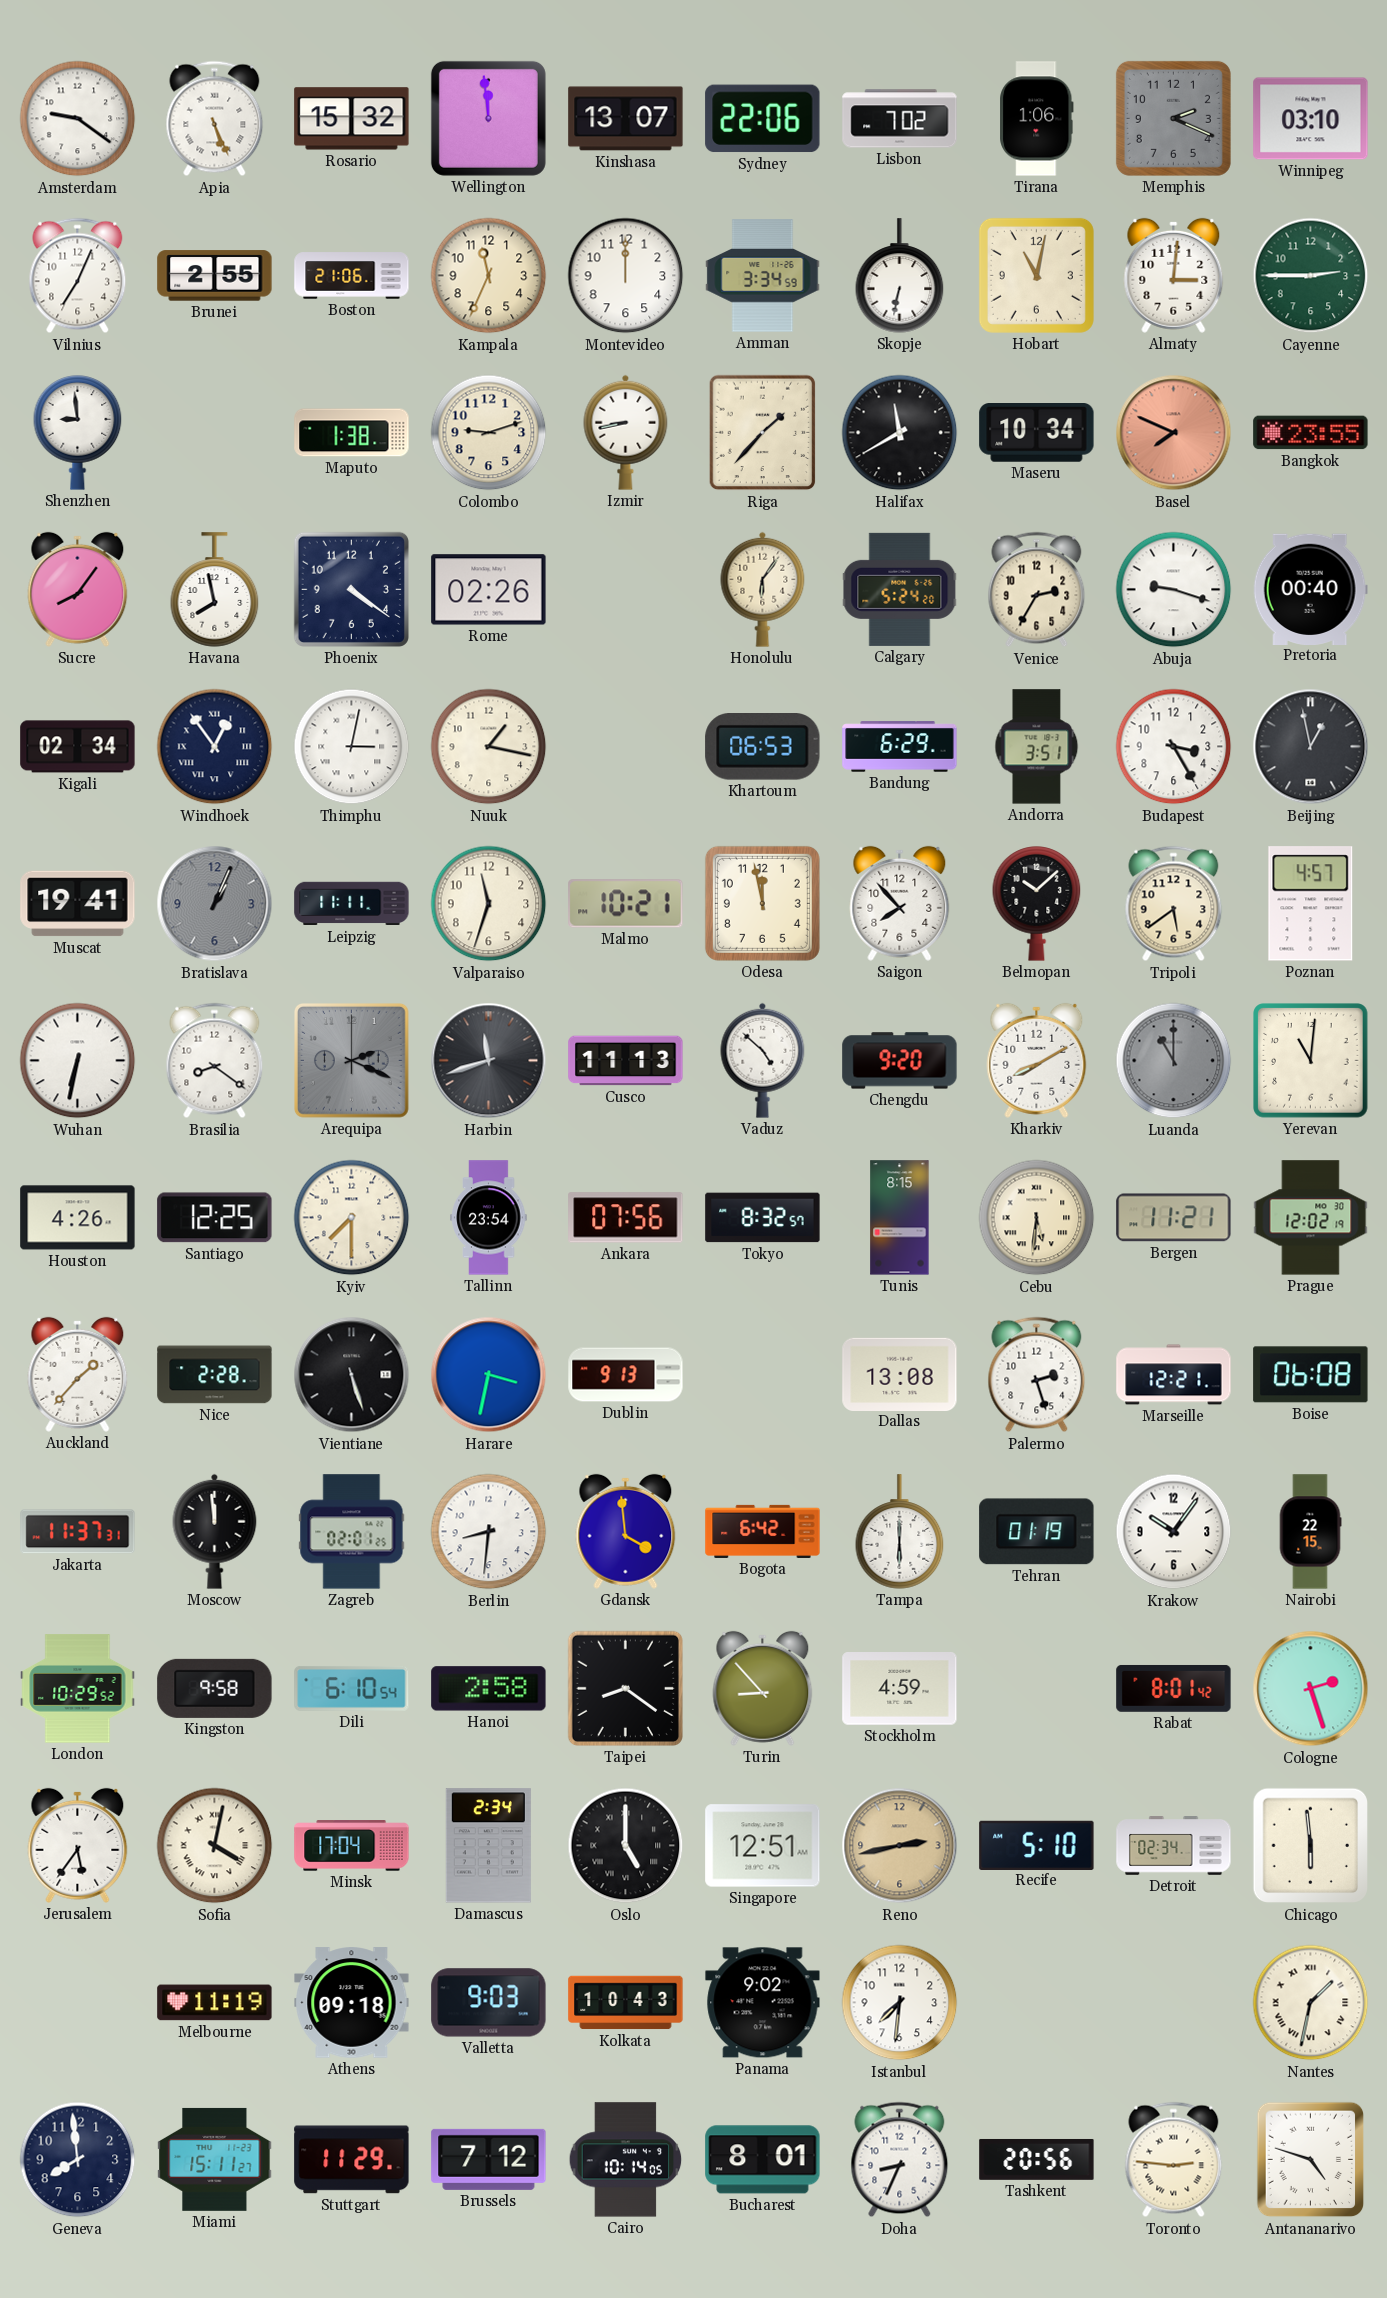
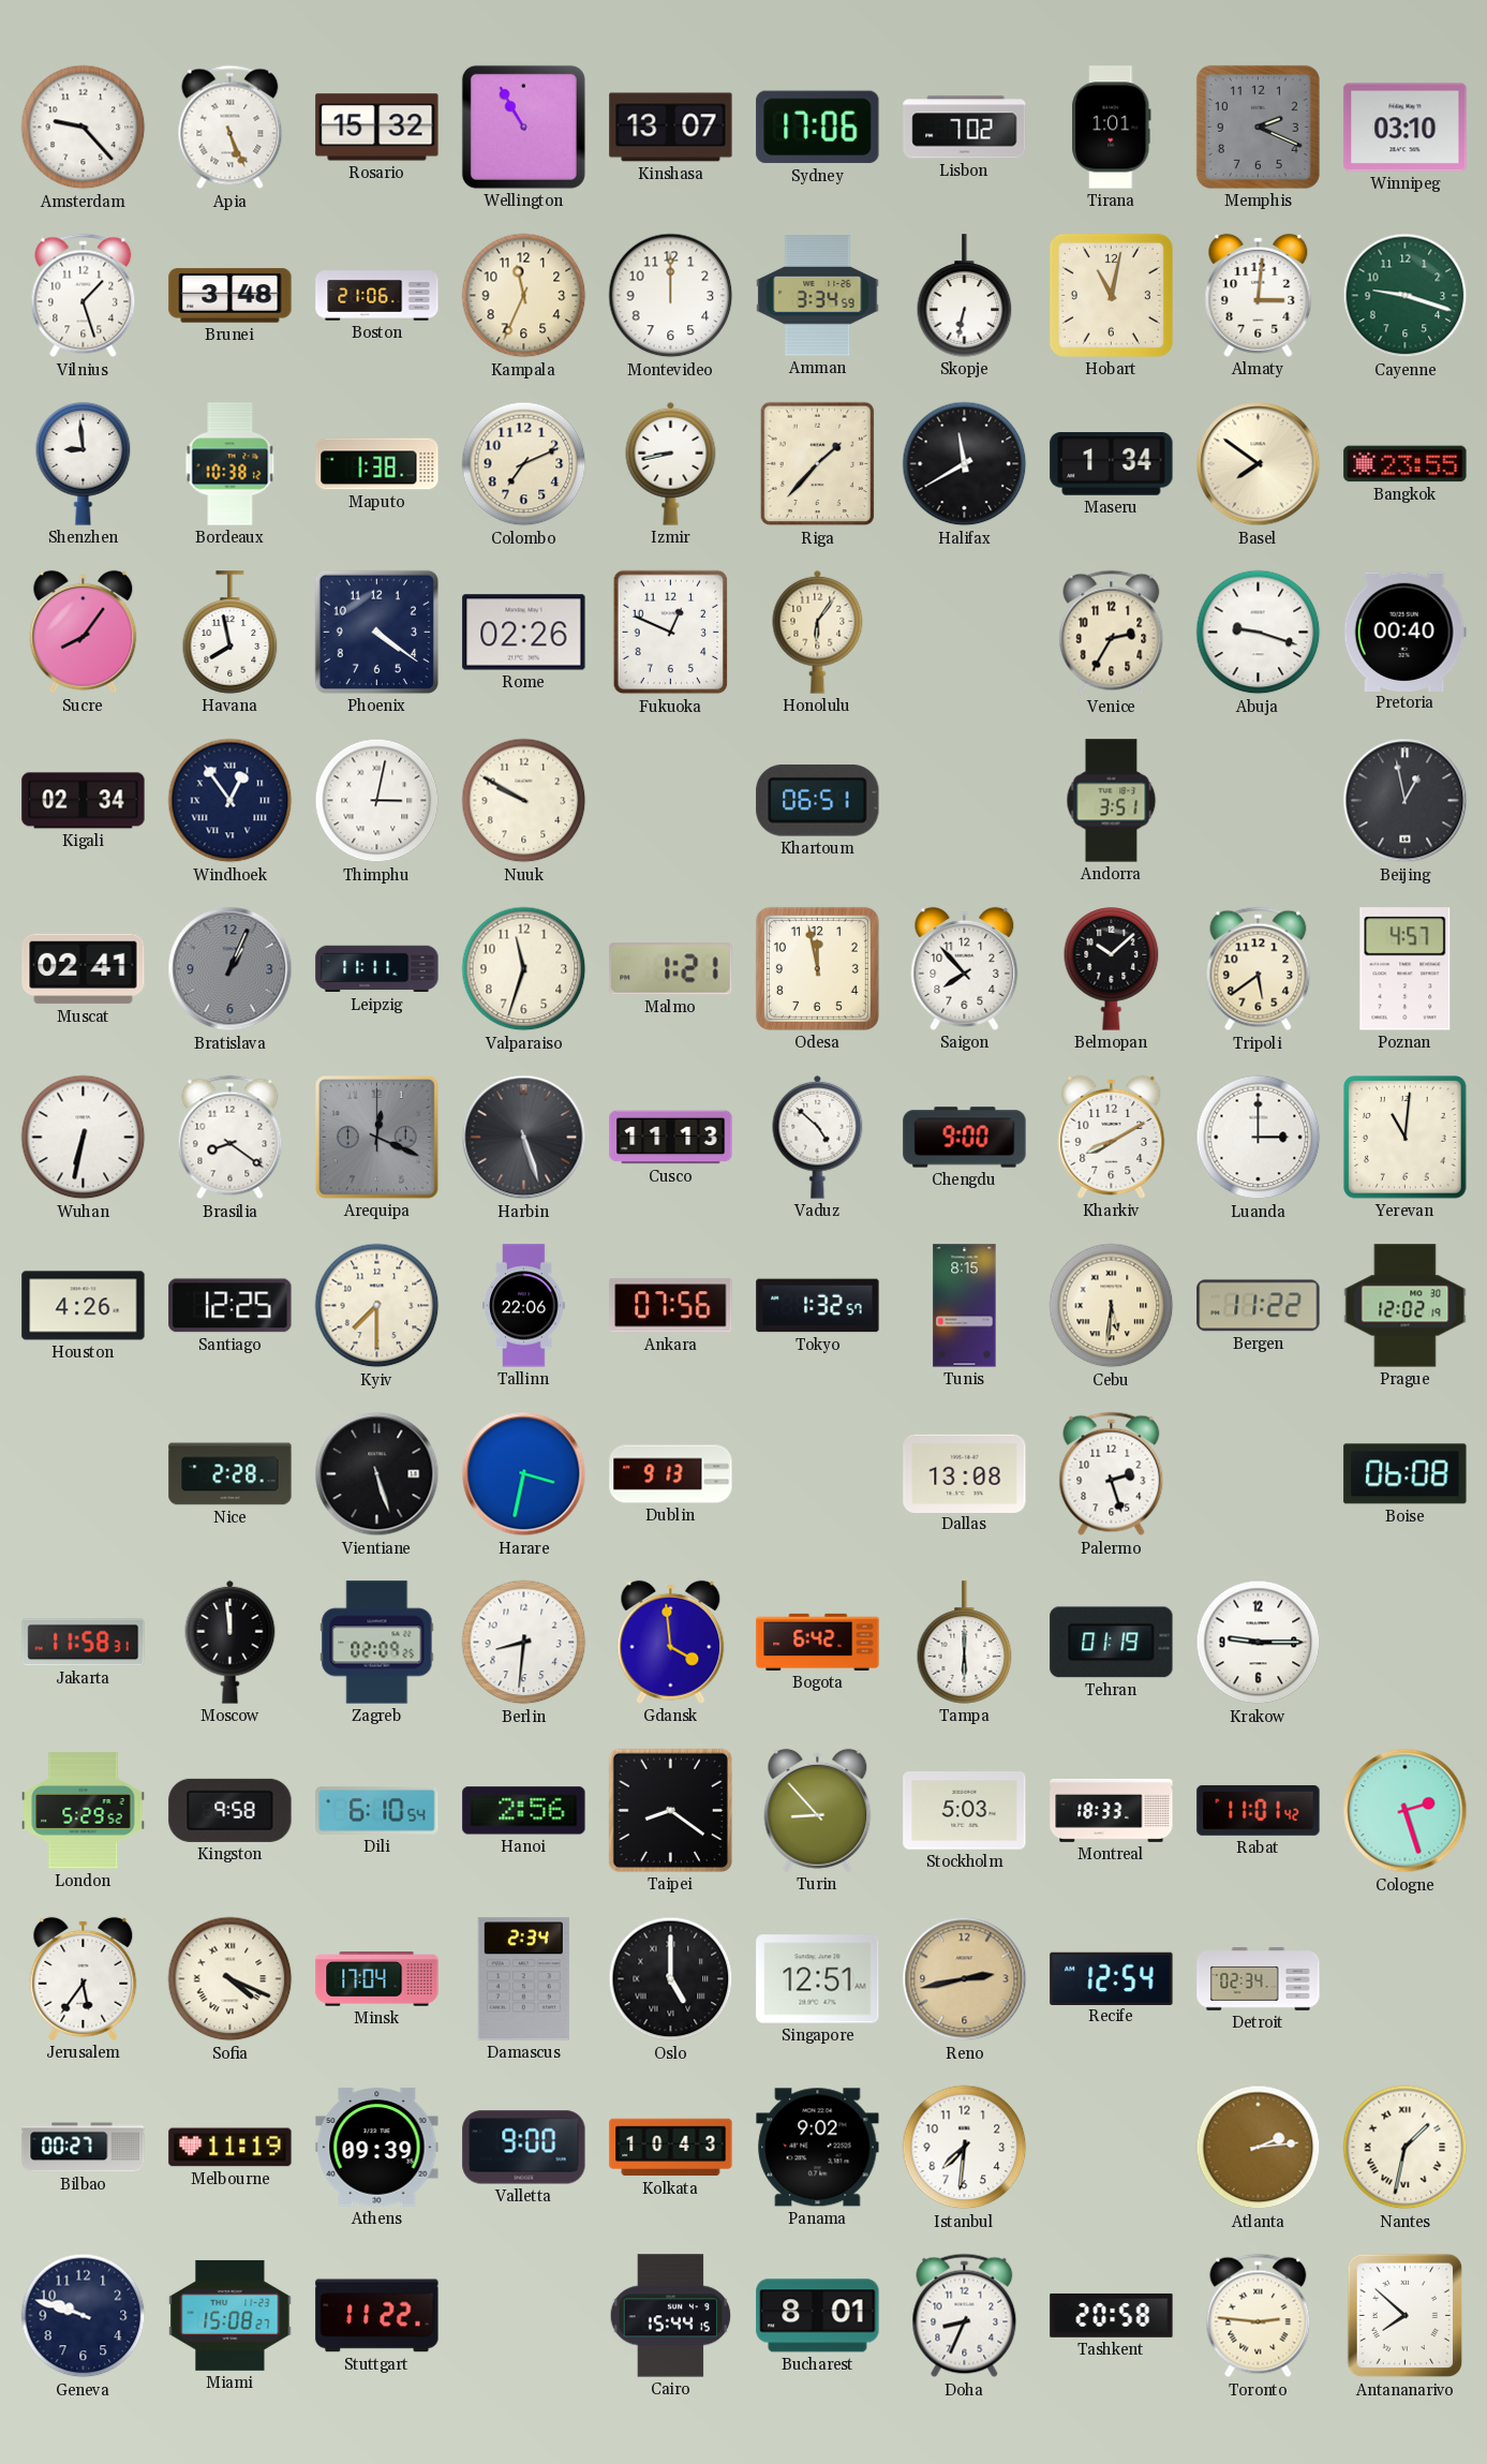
Amsterdam: 9:21 -> 9:23 (84, 128)
Wellington: 11:59 -> 10:55 (523, 127)
Sydney: 22:06 -> 17:06 (818, 128)
Tirana: 1:06 -> 1:01 (1112, 128)
Vilnius: 7:04 -> 1:27 (84, 296)
Brunei: 2:55 -> 3:48 (231, 296)
Cayenne: 2:45 -> 9:18 (1406, 296)
Bordeaux: none -> 10:38 (231, 464)
Colombo: 9:12 -> 7:11 (524, 464)
Maseru: 10:34 -> 1:34 (1112, 464)
Basel: 7:49 -> 7:51 (1259, 464)
Basel dial: salmon -> cream (1259, 464)
Fukuoka: none -> 12:49 (671, 633)
Calgary: 5:24 -> none (900, 589)
Nuuk: 1:17 -> 9:50 (524, 801)
Khartoum: 06:53 -> 06:51 (818, 801)
Bandung: 6:29 -> none (900, 747)
Budapest: 3:25 -> none (1174, 747)
Muscat: 19:41 -> 02:41 (84, 969)
Malmo: 10:21 -> 1:21 (671, 969)
Arequipa: 2:19 -> 12:19 (377, 1138)
Harbin: 11:42 -> 5:27 (524, 1138)
Chengdu: 9:20 -> 9:00 (965, 1138)
Luanda: 11:00 -> 3:00 (1259, 1138)
Luanda dial: grey -> white (1259, 1138)
Tallinn: 23:54 -> 22:06 (524, 1306)
Tokyo: 8:32 -> 1:32 (818, 1306)
Bergen: 11:21 -> 11:22 (1259, 1306)
Auckland: 1:37 -> none (78, 1374)
Marseille: 12:21 -> none (1174, 1375)
Jakarta: 11:37 -> 11:58 (84, 1643)
Zagreb: 02:01 -> 02:09 (377, 1643)
Krakow: 10:06 -> 9:15 (1259, 1643)
Nairobi: 22:15 -> none (1310, 1532)
London: 10:29 -> 5:29 (84, 1811)
Hanoi: 2:58 -> 2:56 (524, 1811)
Stockholm: 4:59 -> 5:03 (965, 1811)
Montreal: none -> 18:33 (1112, 1810)
Rabat: 8:01 -> 11:01 (1259, 1811)
Sofia: 4:02 -> 4:19 (231, 1979)
Recife: 5:10 -> 12:54 (1112, 1978)
Chicago: 5:59 -> none (1311, 1846)
Bilbao: none -> 00:27 (84, 2148)
Athens: 09:18 -> 09:39 (377, 2148)
Valletta: 9:03 -> 9:00 (524, 2148)
Atlanta: none -> 2:14 (1259, 2148)
Geneva: 7:59 -> 9:48 (84, 2316)
Miami: 15:11 -> 15:08 (231, 2315)
Stuttgart: 11:29 -> 11:22 (377, 2316)
Brussels: 7:12 -> none (489, 2159)
Cairo: 10:14 -> 15:44 (671, 2316)
Tashkent: 20:56 -> 20:58 (1112, 2315)
Antananarivo: 4:48 -> 7:52 (1406, 2316)
